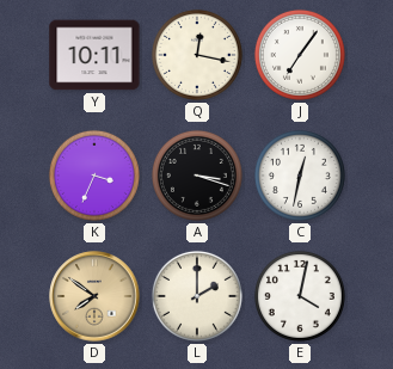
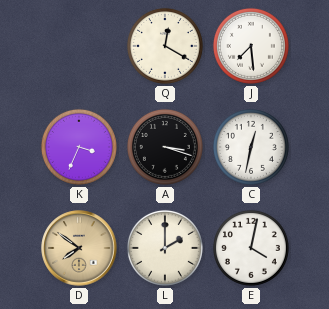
Y: 10:11 -> none (94, 55)
Q: 12:17 -> 12:20 (165, 46)
J: 7:06 -> 7:29 (251, 46)
